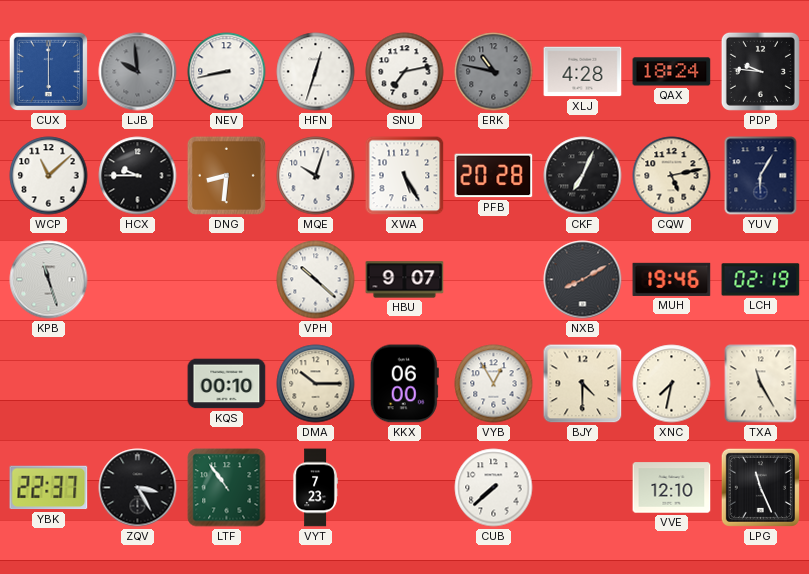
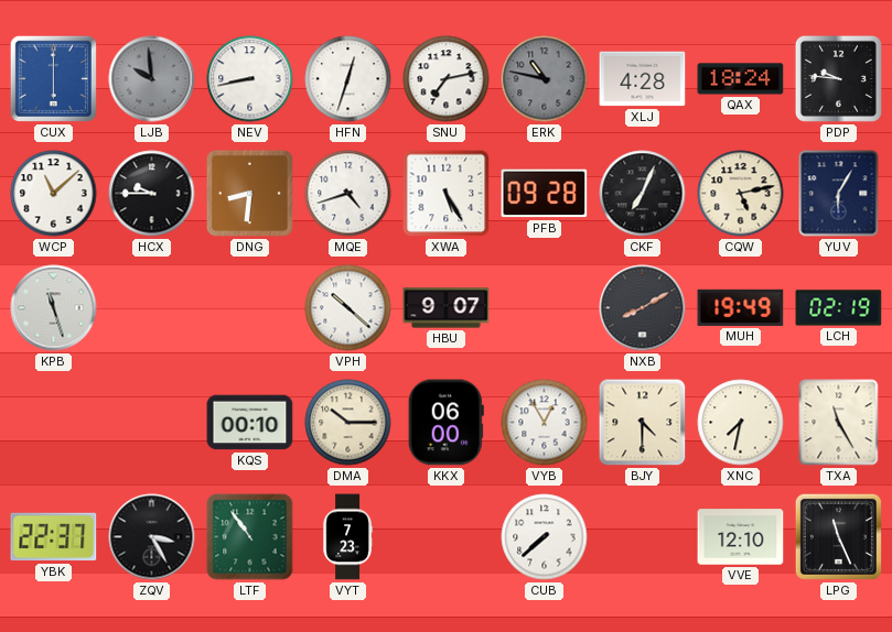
MQE: 10:03 -> 4:42 (348, 194)
PFB: 20:28 -> 09:28 (545, 194)
MUH: 19:46 -> 19:49 (741, 307)
